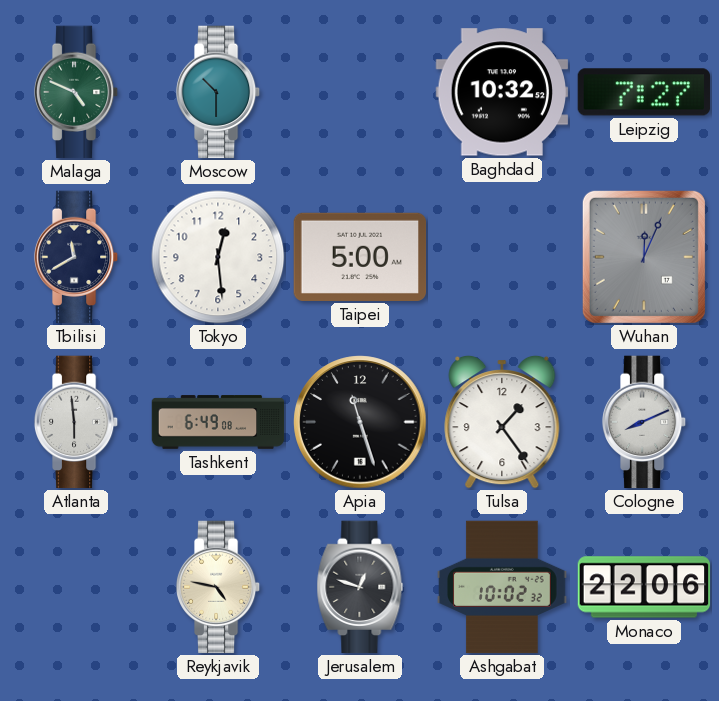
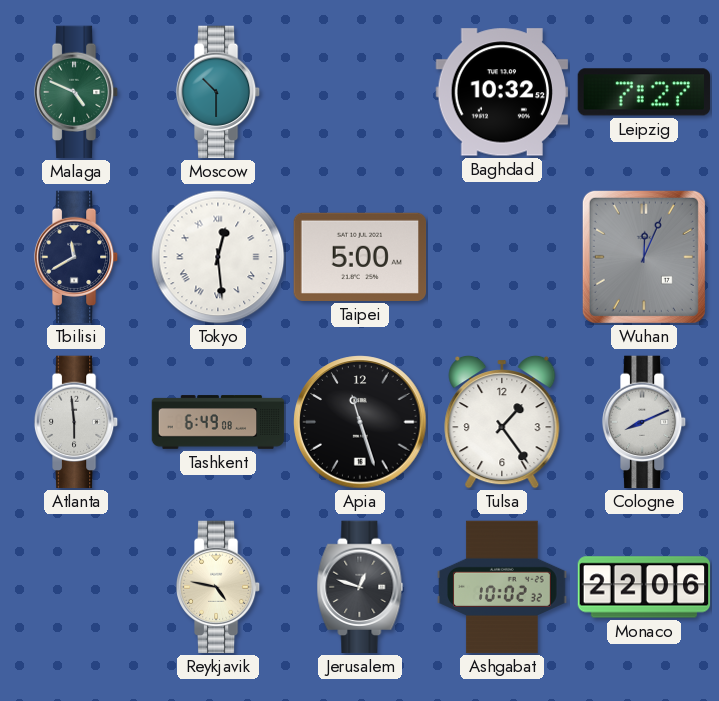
Tokyo numerals: Arabic -> Roman (218, 257)
